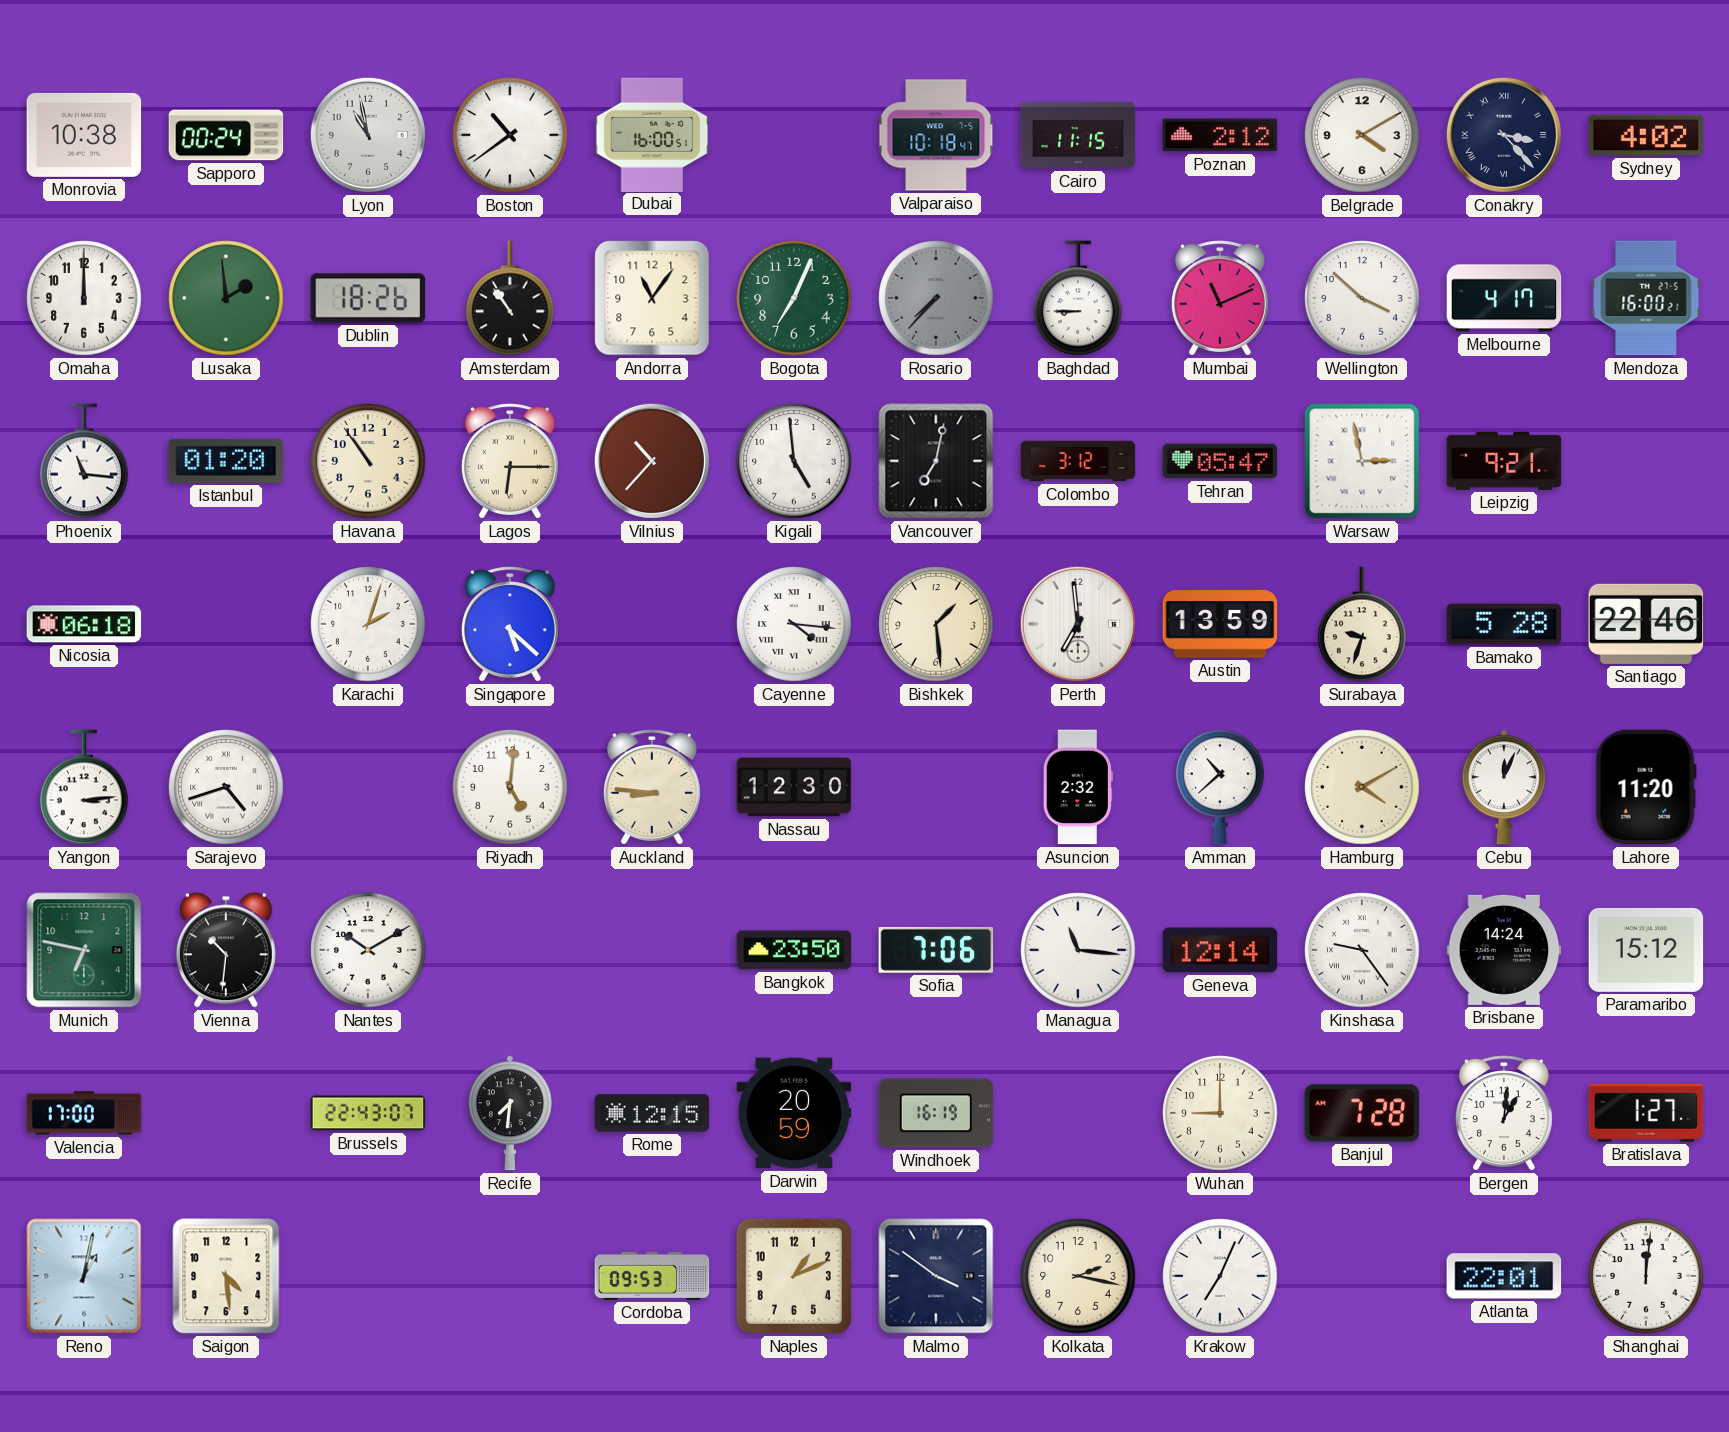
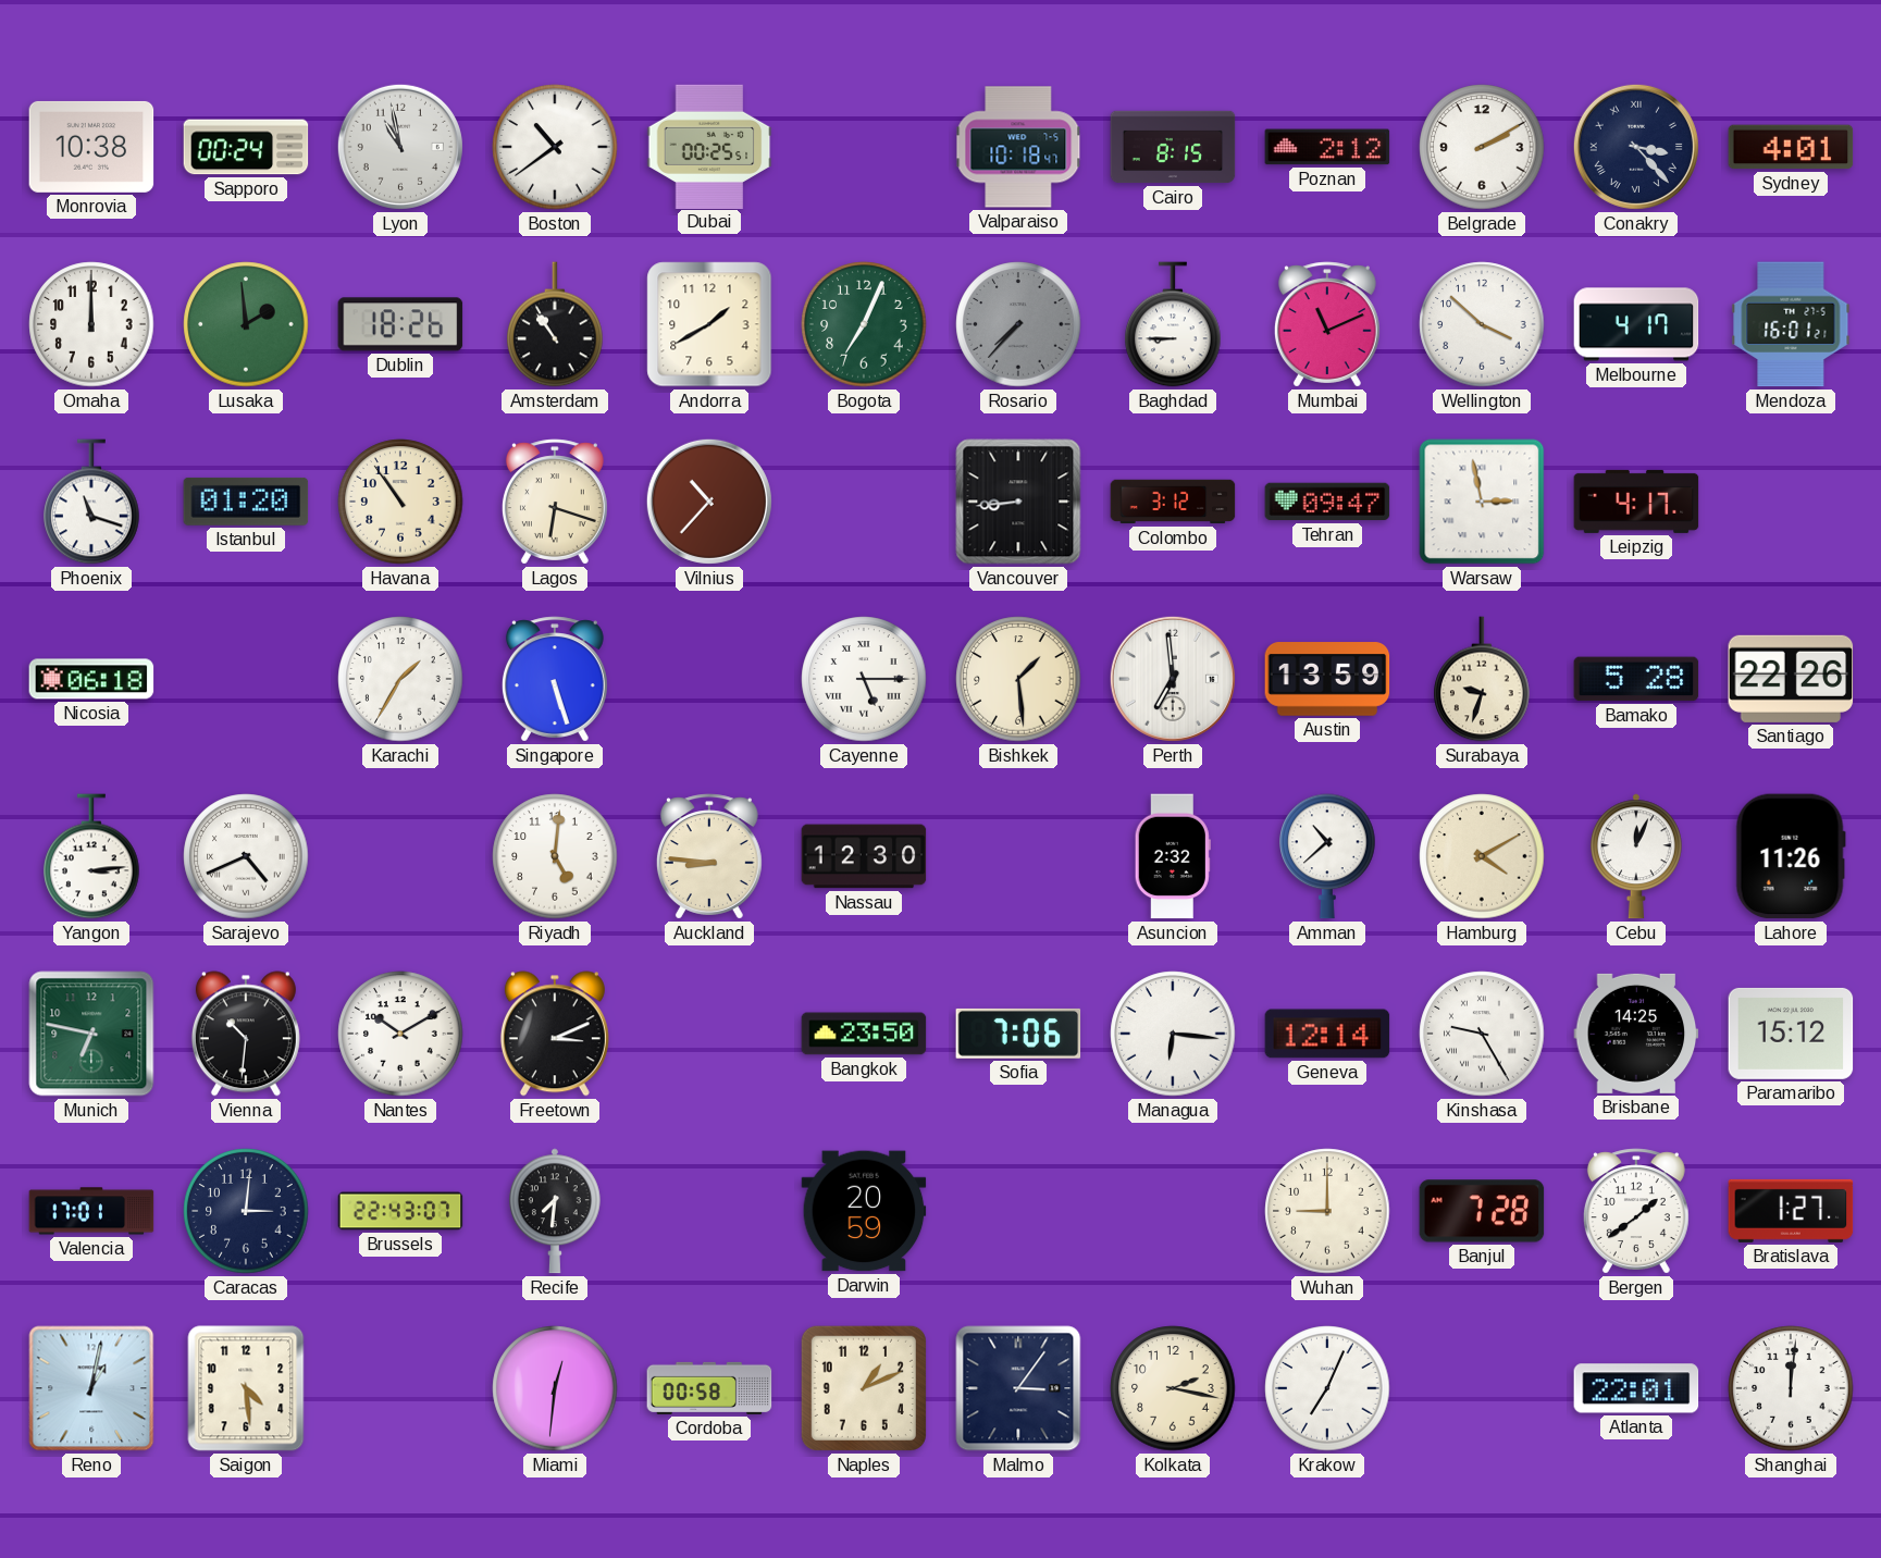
Dubai: 16:00 -> 00:25 (709, 146)
Cairo: 11:15 -> 8:15 (1173, 147)
Belgrade: 4:10 -> 2:10 (1482, 147)
Sydney: 4:02 -> 4:01 (1791, 147)
Andorra: 11:06 -> 1:40 (709, 324)
Mendoza: 16:00 -> 16:01 (1791, 324)
Phoenix: 11:16 -> 11:18 (91, 502)
Lagos: 6:15 -> 6:18 (555, 502)
Kigali: 4:59 -> none (794, 461)
Vancouver: 7:02 -> 8:44 (1018, 502)
Tehran: 05:47 -> 09:47 (1327, 502)
Leipzig: 9:21 -> 4:17 (1636, 502)
Karachi: 2:03 -> 1:35 (400, 679)
Singapore: 5:22 -> 5:27 (555, 679)
Cayenne: 4:16 -> 5:15 (864, 679)
Santiago: 22:46 -> 22:26 (1791, 679)
Sarajevo: 4:42 -> 4:41 (246, 856)
Lahore: 11:20 -> 11:26 (1791, 856)
Freetown: none -> 3:11 (555, 1034)
Managua: 11:16 -> 6:16 (1173, 1034)
Kinshasa: 9:24 -> 9:25 (1482, 1034)
Brisbane: 14:24 -> 14:25 (1636, 1034)
Valencia: 17:00 -> 17:01 (91, 1211)
Caracas: none -> 3:01 (246, 1211)
Rome: 12:15 -> none (652, 1113)
Windhoek: 16:19 -> none (936, 1113)
Bergen: 1:01 -> 1:39 (1636, 1211)
Miami: none -> 12:31 (555, 1388)
Cordoba: 09:53 -> 00:58 (709, 1388)
Malmo: 3:51 -> 3:06 (1018, 1388)
